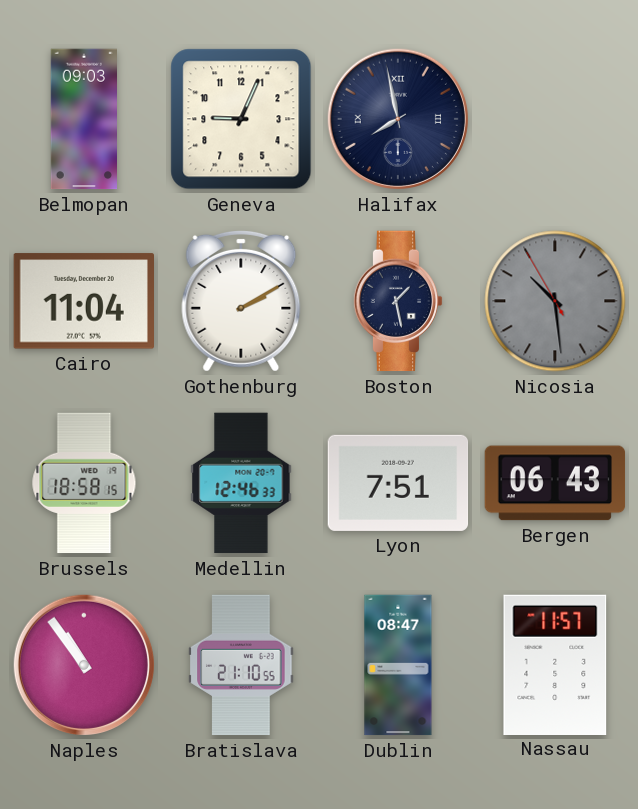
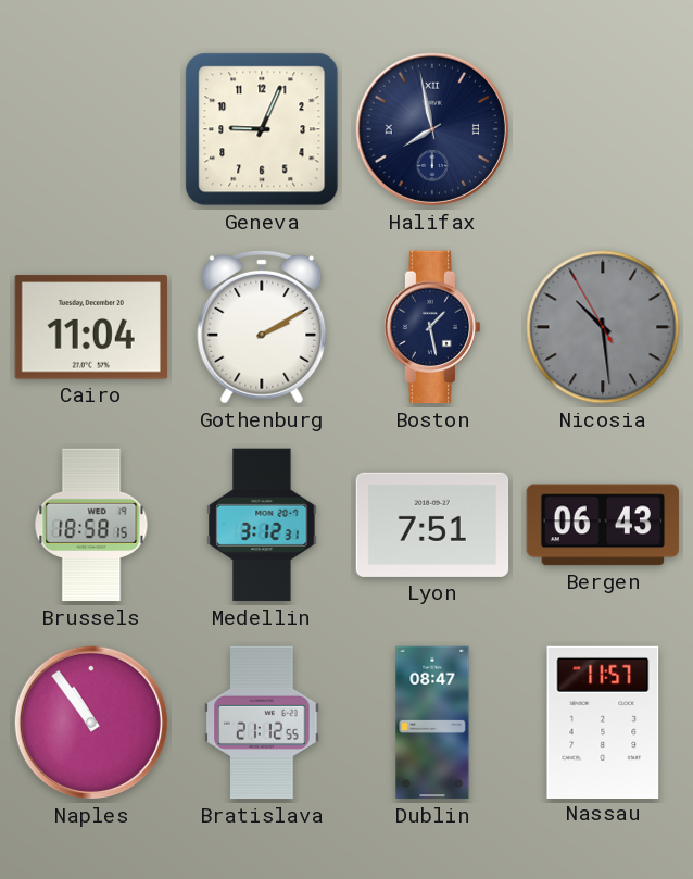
Belmopan: 09:03 -> none (83, 119)
Medellin: 12:46 -> 3:12 (262, 525)
Bratislava: 21:10 -> 21:12 (262, 723)
